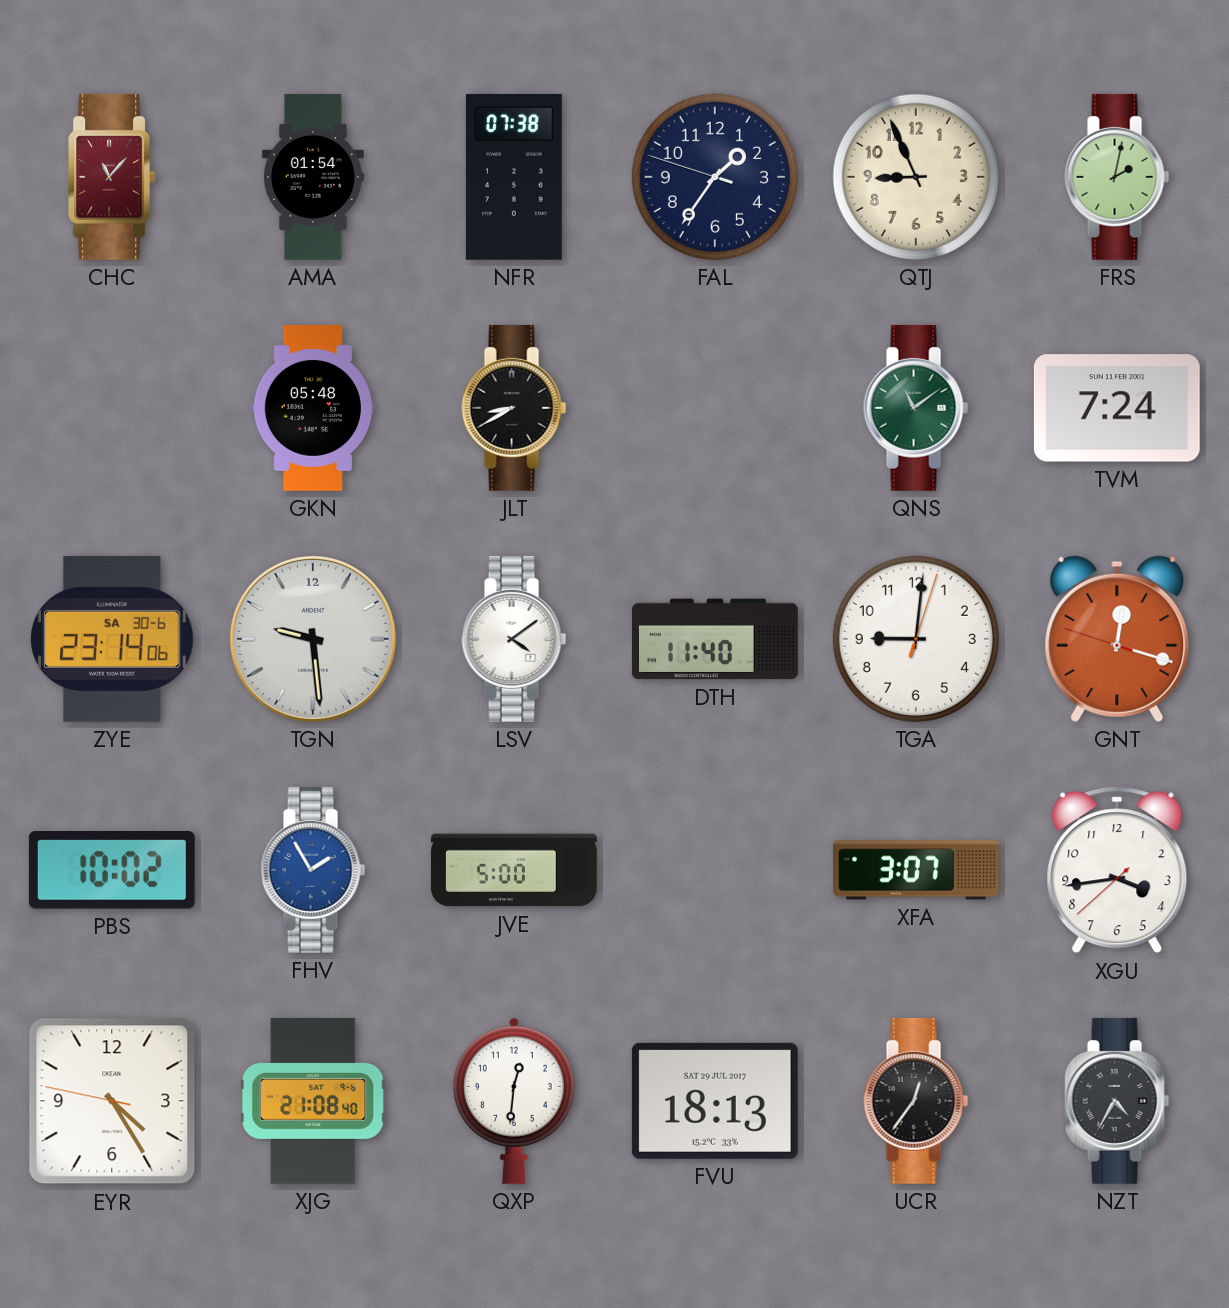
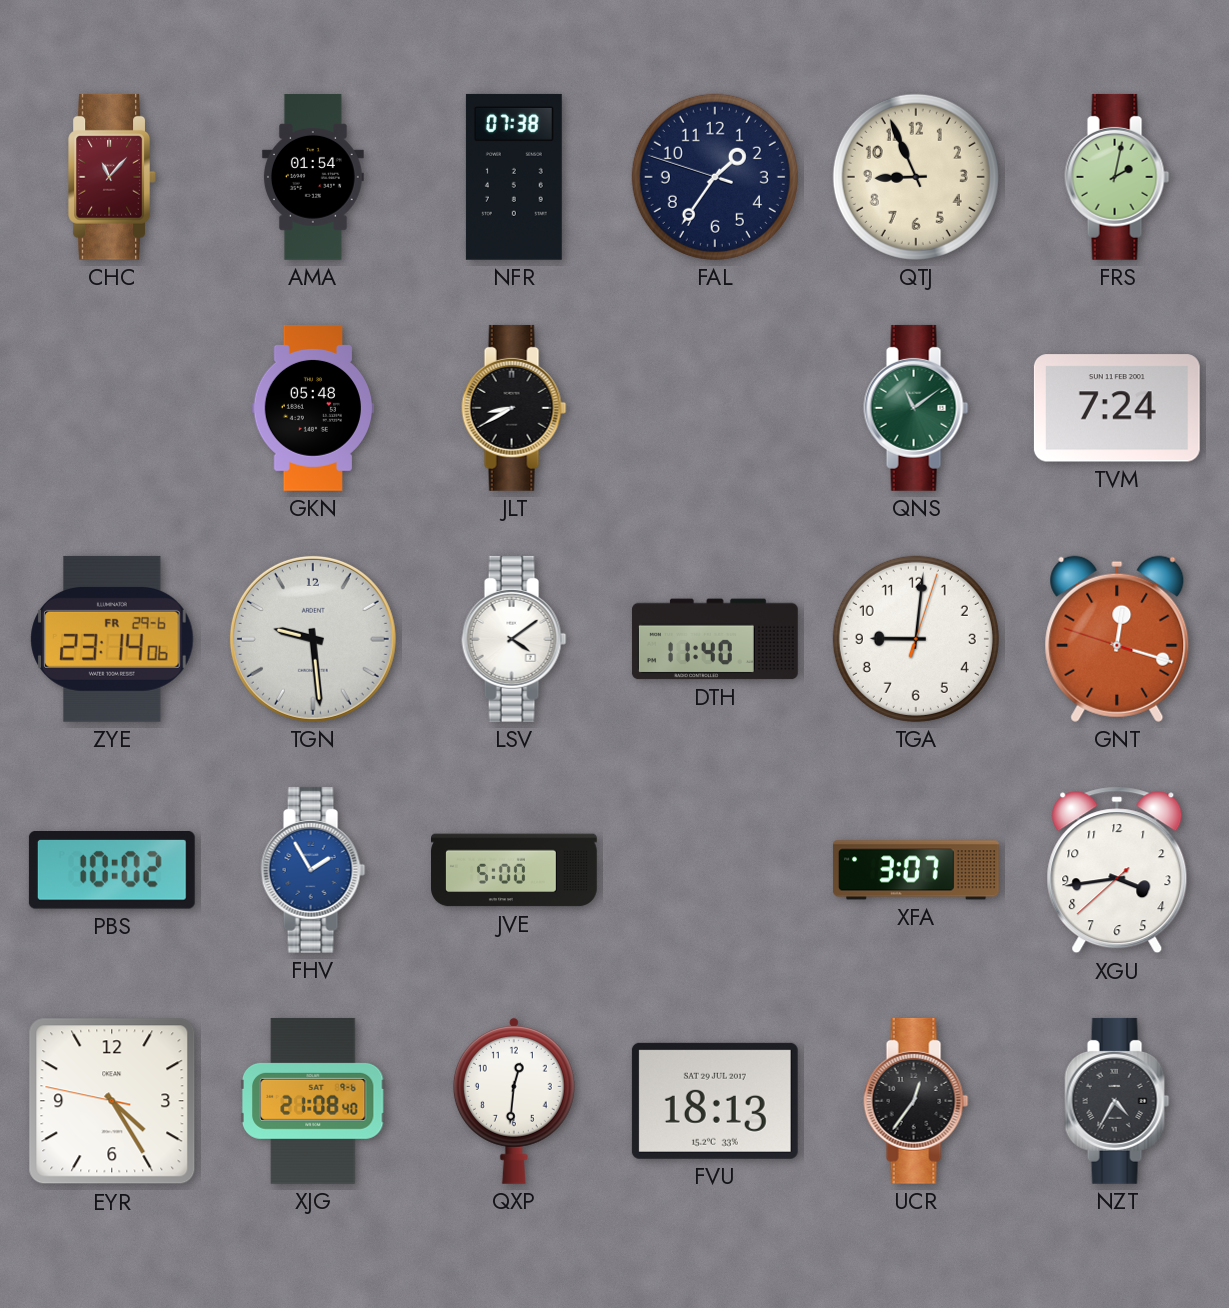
ZYE date: SA 30-6 -> FR 29-6 (112, 639)
